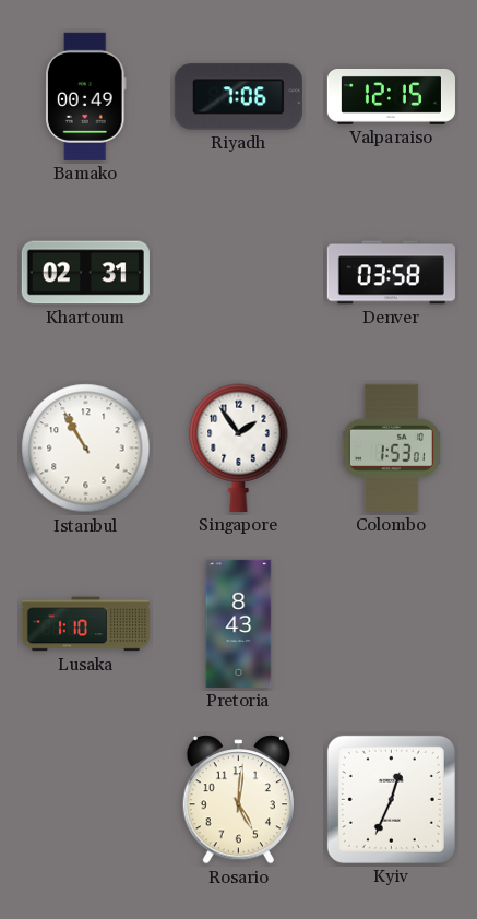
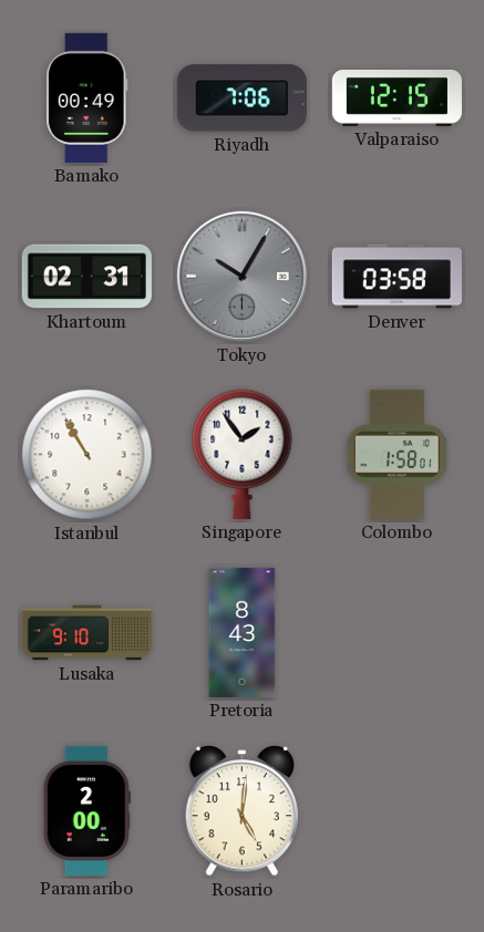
Tokyo: none -> 10:05 (241, 276)
Colombo: 1:53 -> 1:58 (397, 454)
Lusaka: 1:10 -> 9:10 (86, 633)
Paramaribo: none -> 2:00 (86, 810)
Kyiv: 12:34 -> none (391, 799)
